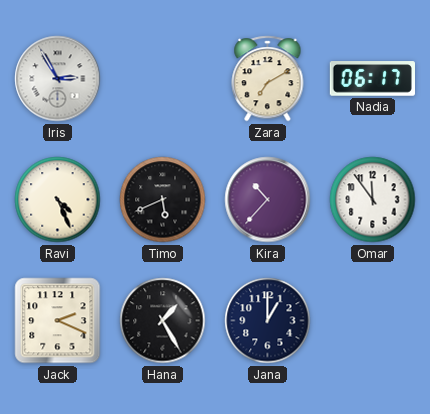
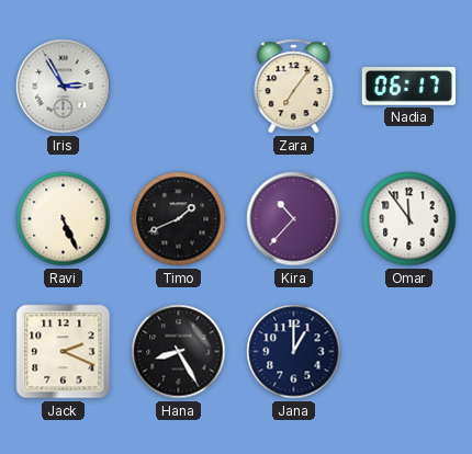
Zara: 7:10 -> 7:06 (294, 87)
Ravi: 4:26 -> 5:26 (64, 219)
Timo: 5:41 -> 1:41 (179, 219)
Hana: 1:25 -> 8:25 (179, 352)
